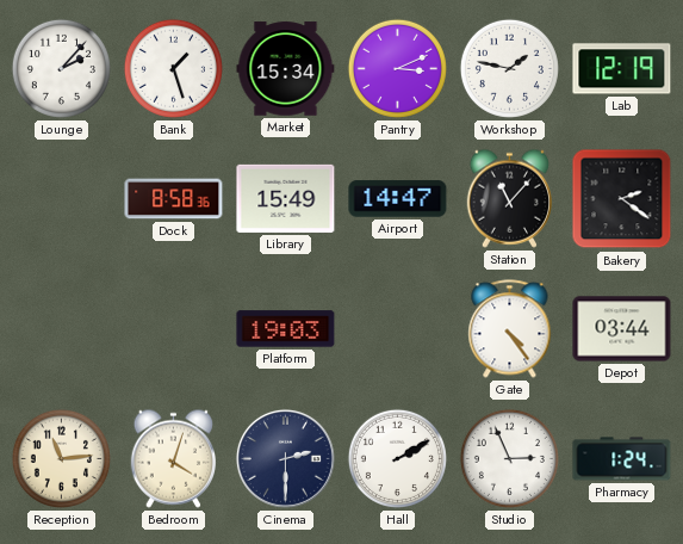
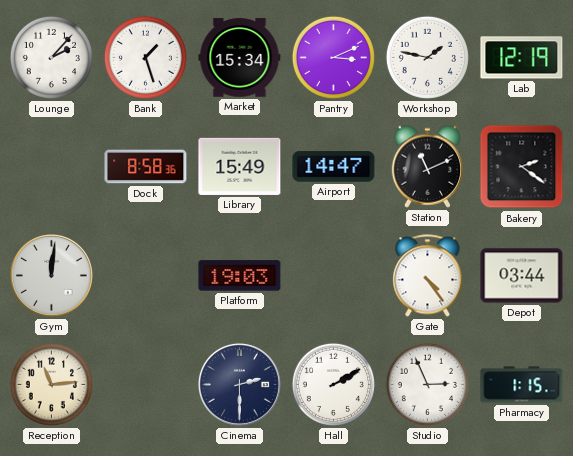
Station: 11:07 -> 11:11 (427, 166)
Gym: none -> 12:01 (51, 275)
Bedroom: 4:03 -> none (173, 458)
Pharmacy: 1:24 -> 1:15 (522, 385)
